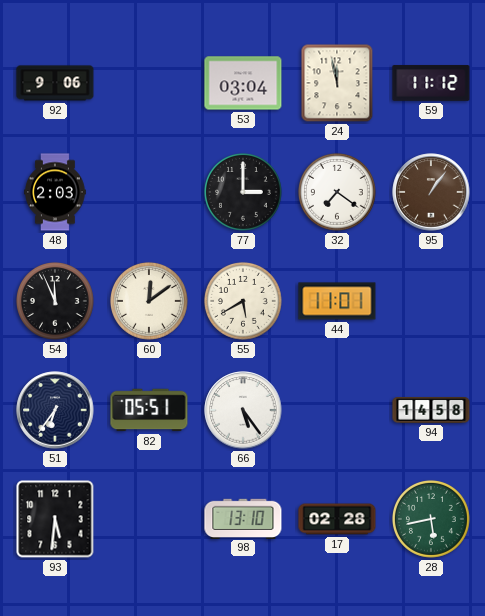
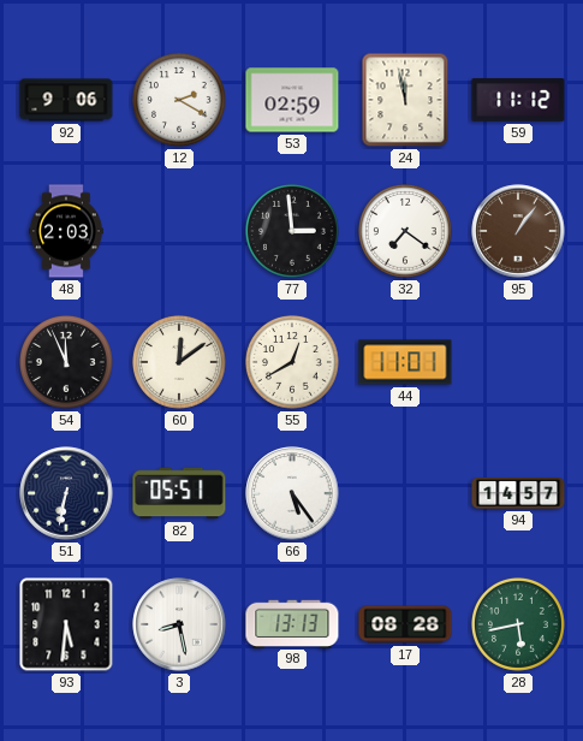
12: none -> 2:20 (179, 100)
53: 03:04 -> 02:59 (292, 100)
77: 3:00 -> 2:59 (292, 231)
55: 5:40 -> 12:40 (292, 362)
51: 6:36 -> 6:32 (66, 493)
94: 14:58 -> 14:57 (518, 494)
3: none -> 8:28 (179, 624)
98: 13:10 -> 13:13 (292, 623)
17: 02:28 -> 08:28 (405, 624)
